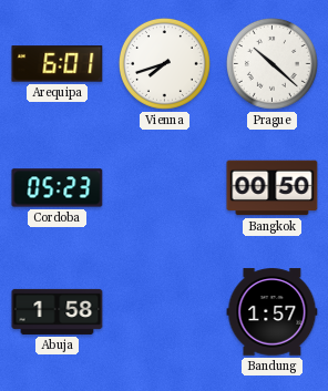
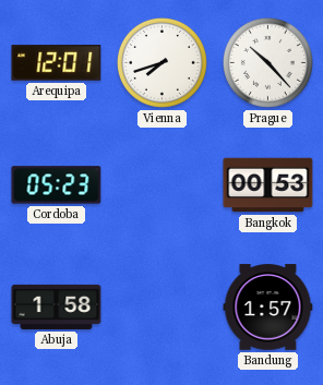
Arequipa: 6:01 -> 12:01 (57, 63)
Prague: 10:22 -> 10:23 (267, 62)
Bangkok: 00:50 -> 00:53 (268, 185)
